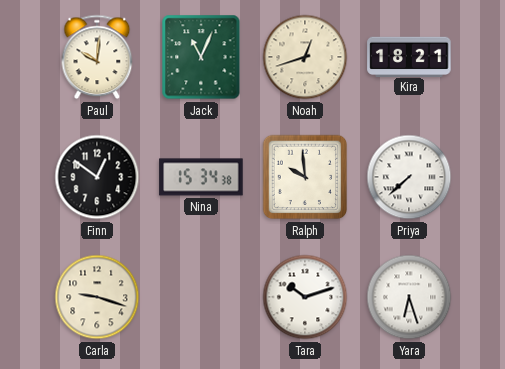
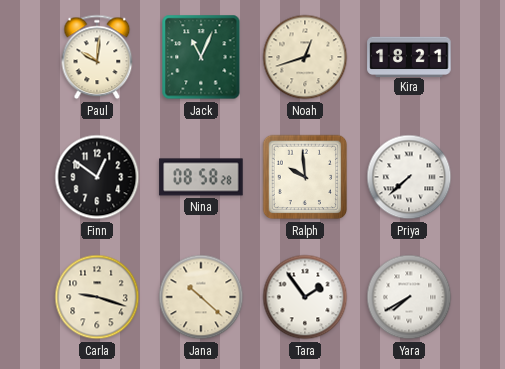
Nina: 15:34 -> 08:58 (201, 177)
Jana: none -> 10:22 (201, 297)
Tara: 10:12 -> 1:54 (305, 297)
Yara: 6:27 -> 7:40 (409, 297)
